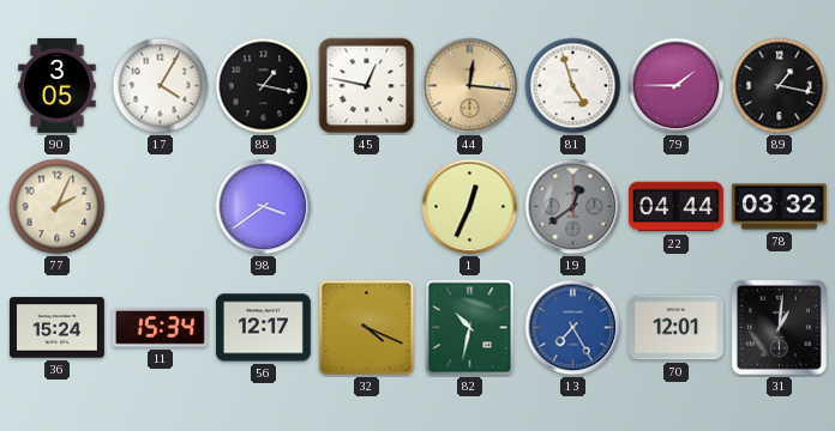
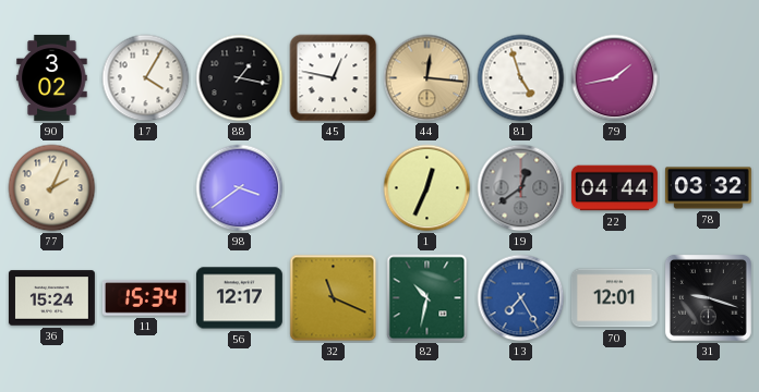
90: 3:05 -> 3:02 (52, 77)
79: 1:45 -> 1:43 (615, 78)
89: 1:17 -> none (780, 86)
32: 4:19 -> 11:19 (334, 298)
31: 1:01 -> 9:18 (708, 297)
